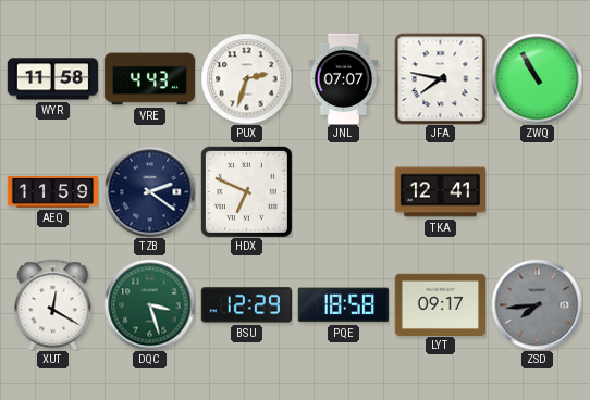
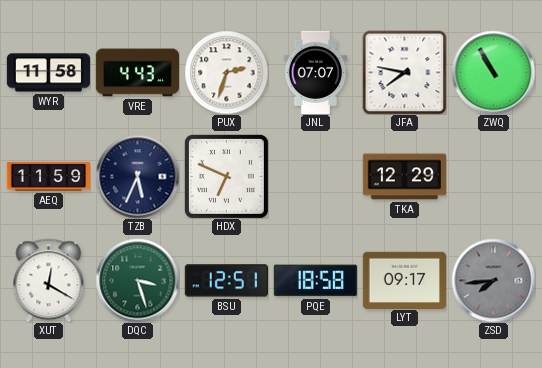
TZB: 2:21 -> 5:34 (137, 176)
TKA: 12:41 -> 12:29 (404, 177)
BSU: 12:29 -> 12:51 (226, 281)
